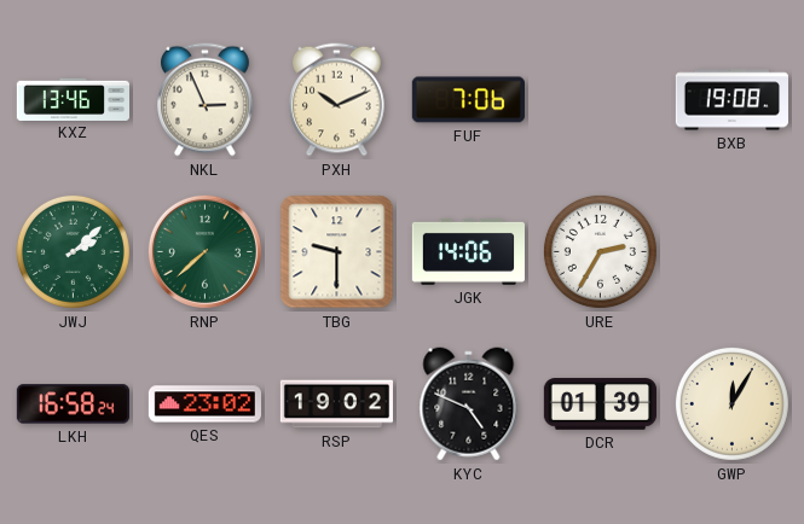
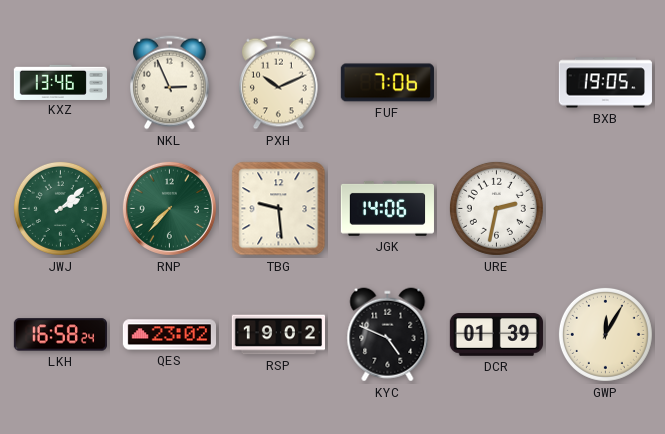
BXB: 19:08 -> 19:05 (605, 83)
RNP: 7:38 -> 7:37 (169, 208)
TBG: 9:30 -> 9:29 (279, 209)
URE: 2:35 -> 2:32 (496, 208)
